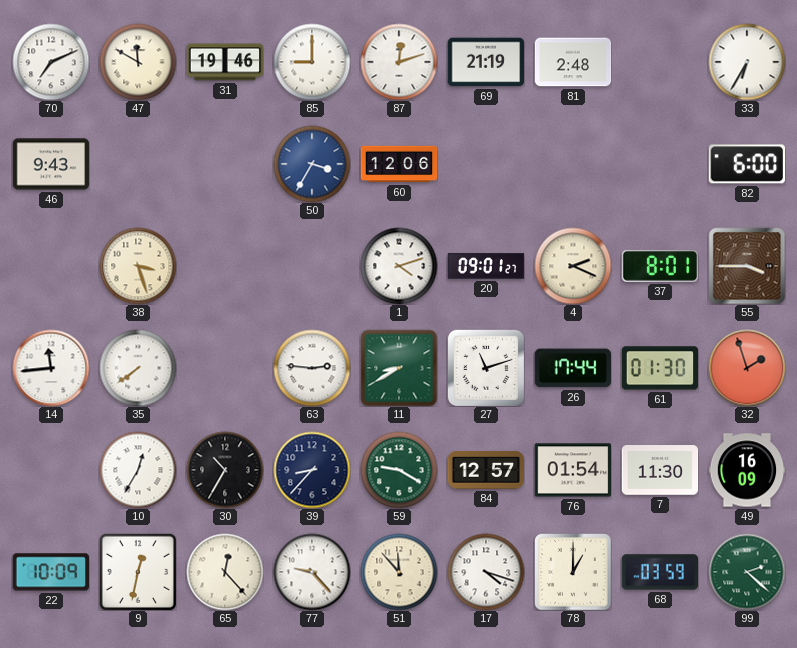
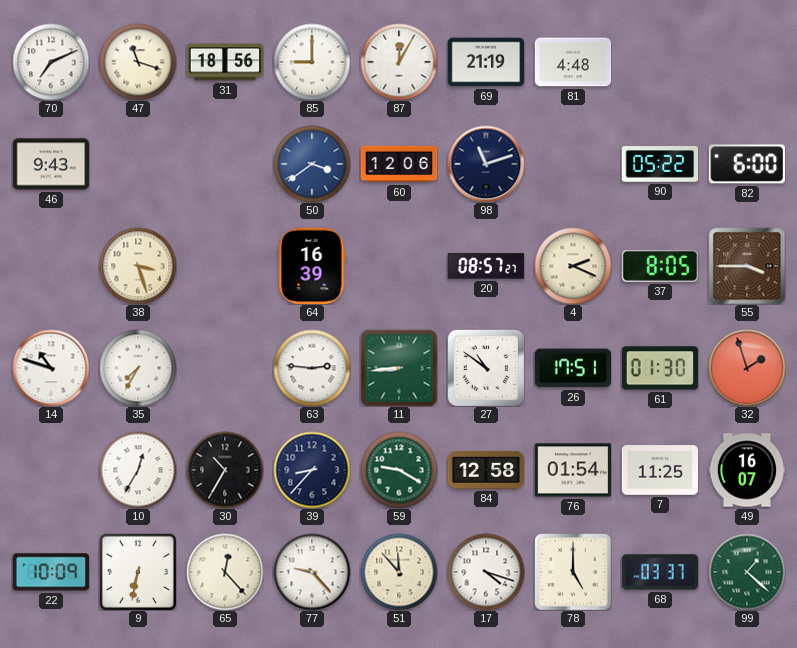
47: 11:50 -> 11:18 (138, 62)
31: 19:46 -> 18:56 (225, 62)
87: 12:12 -> 12:05 (399, 62)
81: 2:48 -> 4:48 (573, 62)
33: 6:35 -> none (747, 62)
50: 3:35 -> 3:39 (312, 164)
98: none -> 11:12 (486, 164)
90: none -> 05:22 (660, 164)
64: none -> 16:39 (312, 266)
1: 4:12 -> none (399, 266)
20: 09:01 -> 08:57 (486, 266)
37: 8:01 -> 8:05 (660, 266)
14: 11:44 -> 10:48 (51, 368)
35: 7:39 -> 7:35 (138, 368)
11: 8:40 -> 8:44 (399, 368)
27: 11:12 -> 10:51 (486, 368)
26: 17:44 -> 17:51 (572, 368)
84: 12:57 -> 12:58 (486, 470)
7: 11:30 -> 11:25 (660, 470)
49: 16:09 -> 16:07 (747, 470)
9: 12:32 -> 6:32 (138, 572)
78: 1:00 -> 5:00 (573, 572)
68: 03:59 -> 03:37 (660, 572)
99: 2:22 -> 1:22 (747, 572)
